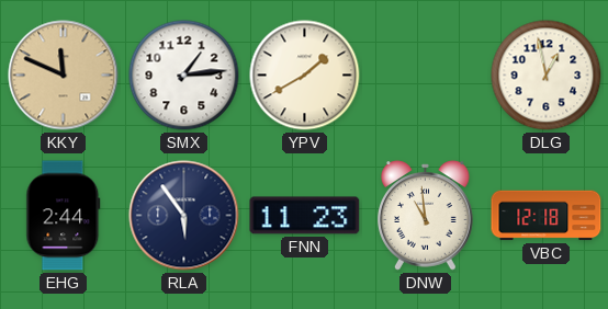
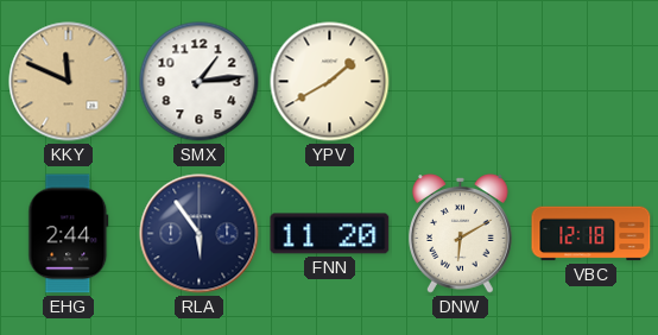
DLG: 12:58 -> none (547, 76)
FNN: 11:23 -> 11:20 (330, 234)
DNW: 10:59 -> 6:10 (461, 234)
